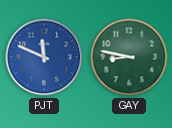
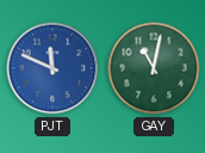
GAY: 8:47 -> 11:02 (154, 68)
